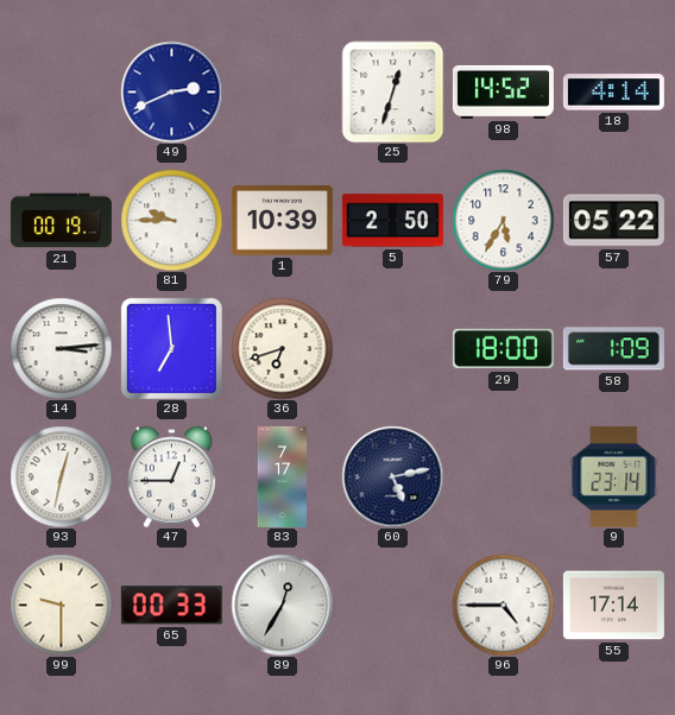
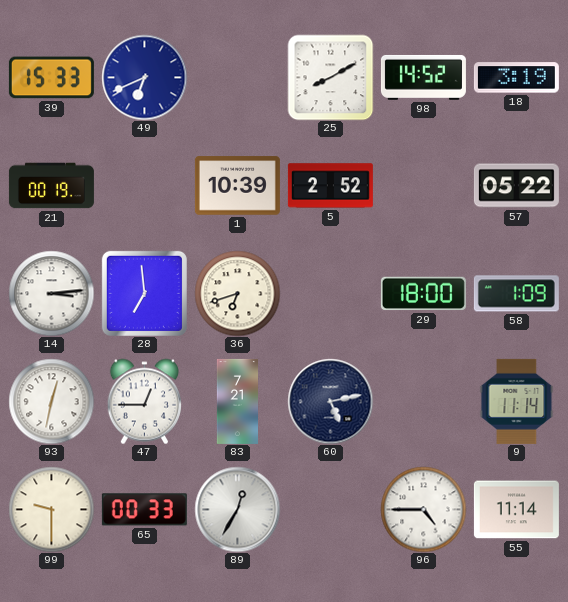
39: none -> 15:33 (51, 78)
49: 2:41 -> 6:41 (144, 77)
25: 12:33 -> 8:10 (330, 77)
18: 4:14 -> 3:19 (516, 78)
81: 9:45 -> none (171, 220)
5: 2:50 -> 2:52 (330, 186)
79: 5:35 -> none (503, 220)
83: 7:17 -> 7:21 (237, 401)
9: 23:14 -> 11:14 (517, 401)
55: 17:14 -> 11:14 (516, 510)
